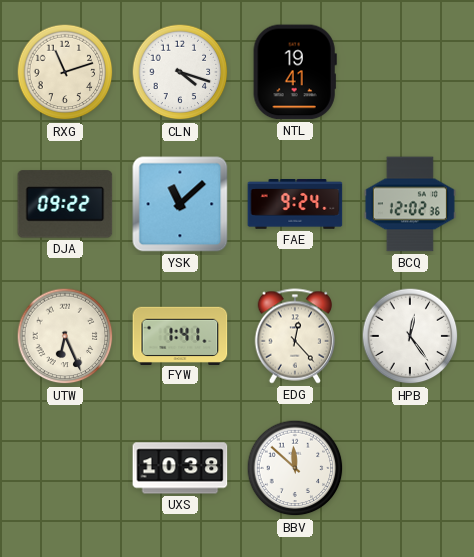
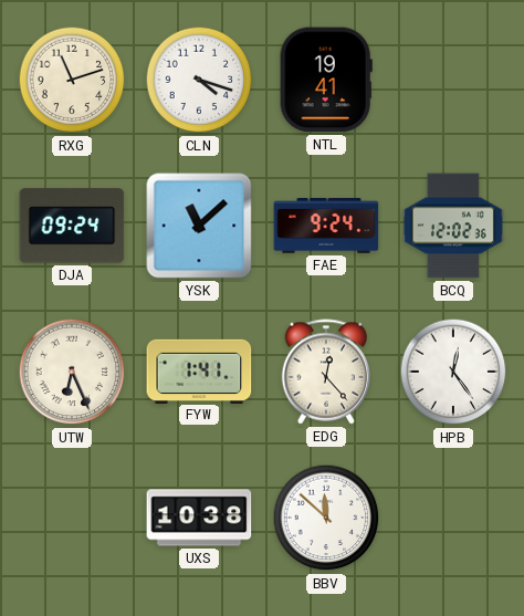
DJA: 09:22 -> 09:24 (72, 226)
